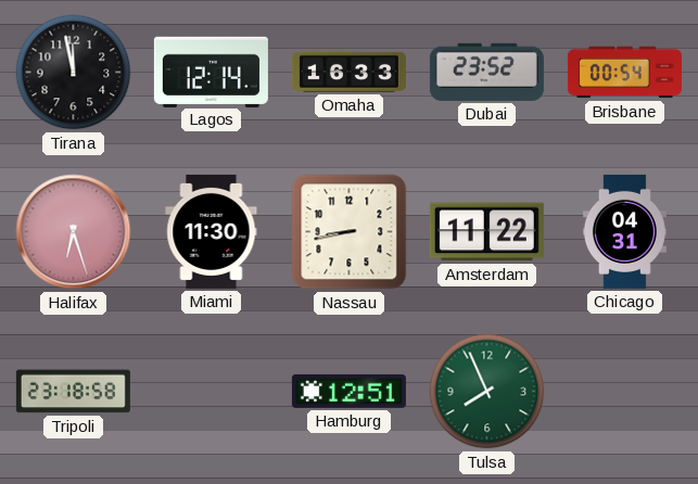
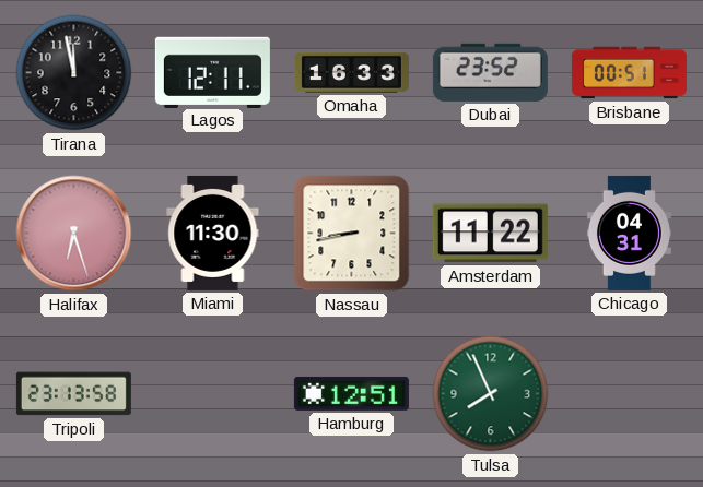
Lagos: 12:14 -> 12:11 (212, 72)
Brisbane: 00:54 -> 00:51 (629, 73)
Tripoli: 23:18 -> 23:13 (73, 394)
